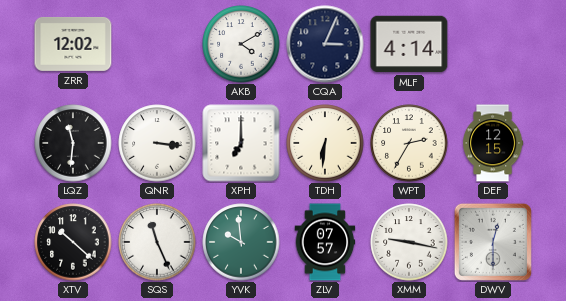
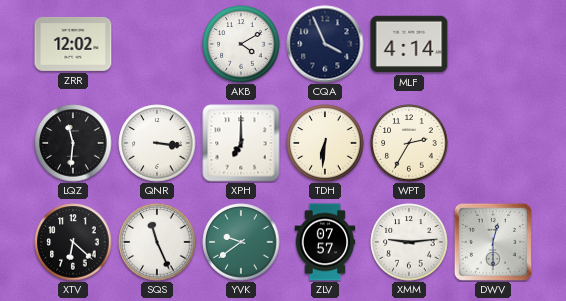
CQA: 3:04 -> 3:56 (325, 44)
DEF: 12:15 -> none (493, 143)
XTV: 10:22 -> 6:22 (73, 242)
YVK: 9:59 -> 9:39 (241, 242)
XMM: 9:17 -> 9:14 (409, 242)
